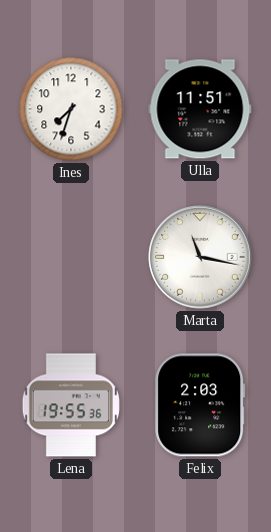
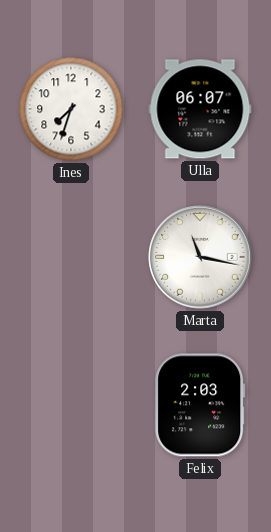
Ulla: 11:51 -> 06:07 (200, 109)
Lena: 19:55 -> none (71, 405)
